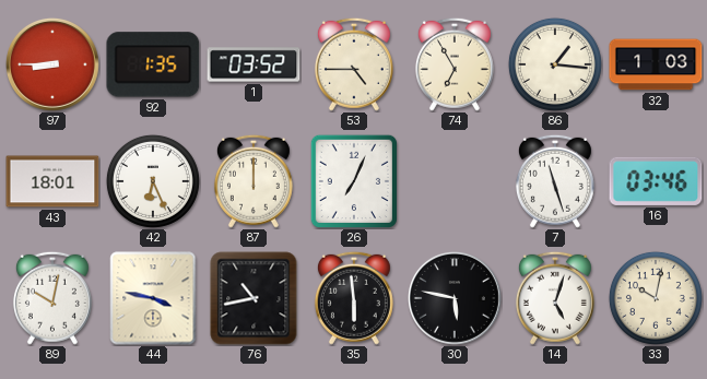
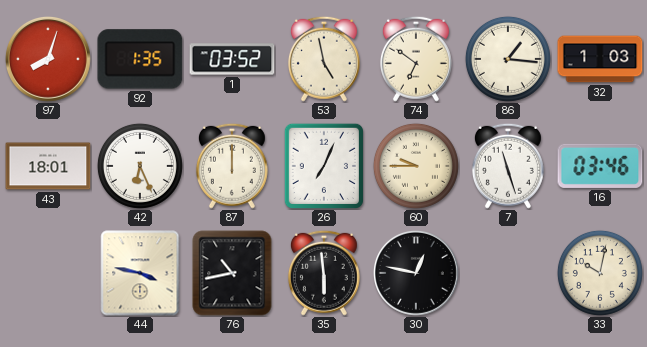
97: 8:45 -> 8:03 (48, 59)
53: 4:45 -> 4:58 (324, 59)
74: 6:55 -> 6:51 (416, 59)
60: none -> 9:45 (416, 166)
89: 10:02 -> none (52, 298)
30: 5:47 -> 12:47 (416, 273)
14: 5:03 -> none (555, 298)
